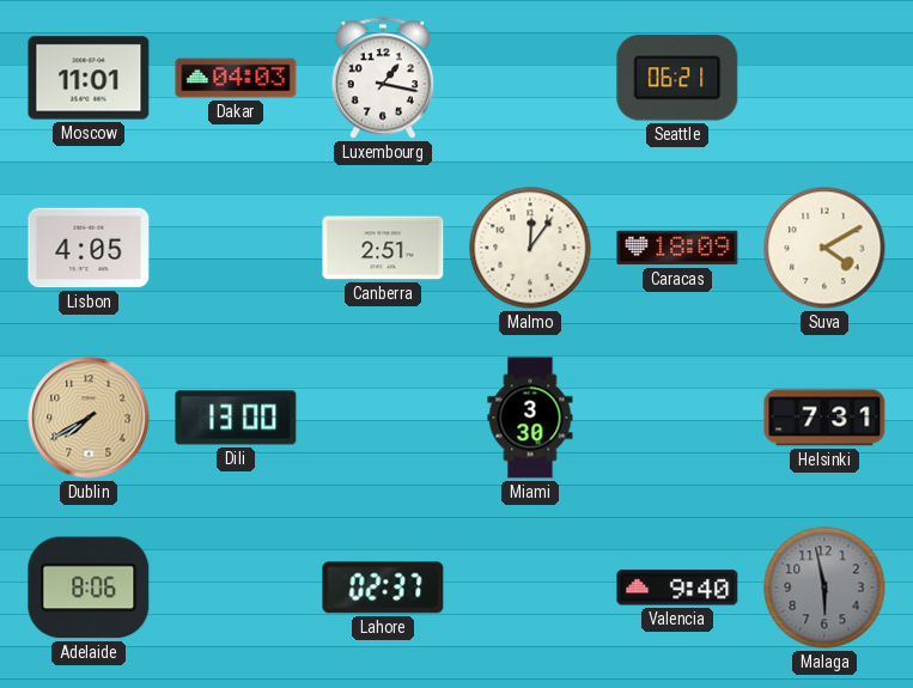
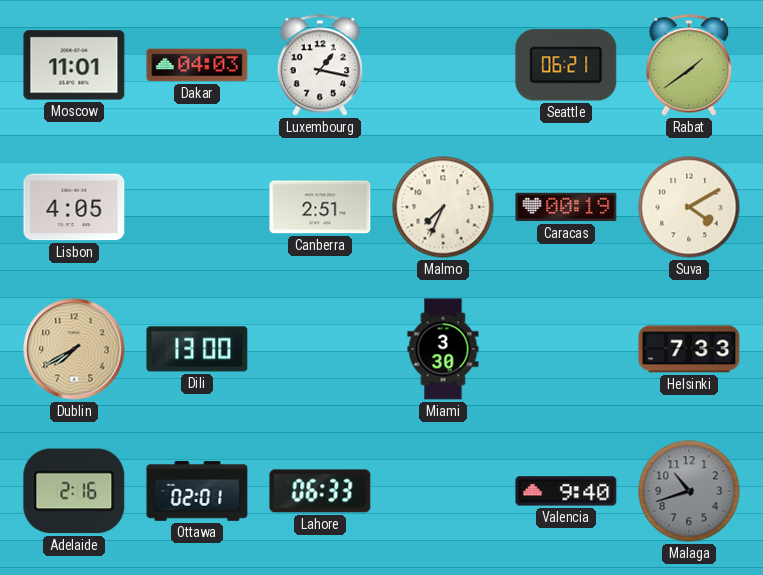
Rabat: none -> 1:39 (689, 65)
Malmo: 12:06 -> 7:34 (443, 207)
Caracas: 18:09 -> 00:19 (566, 207)
Helsinki: 7:31 -> 7:33 (689, 349)
Adelaide: 8:06 -> 2:16 (74, 491)
Ottawa: none -> 02:01 (197, 491)
Lahore: 02:37 -> 06:33 (320, 491)
Malaga: 5:58 -> 10:42 (689, 491)
